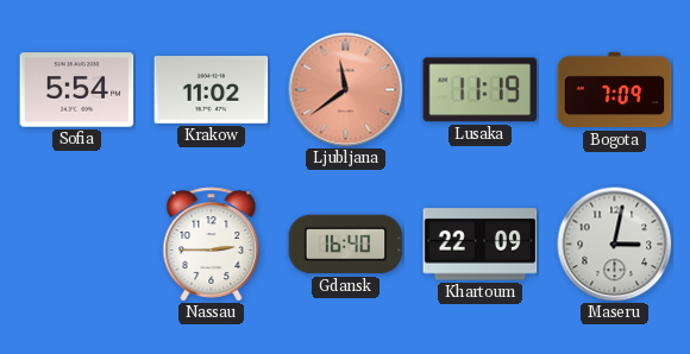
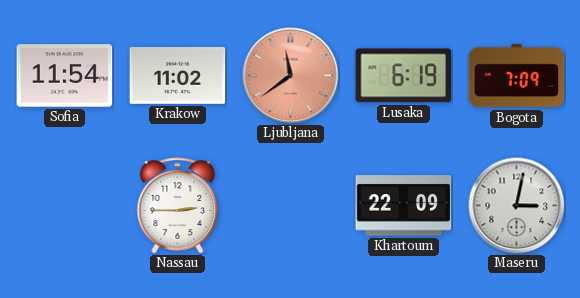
Sofia: 5:54 -> 11:54 (65, 76)
Lusaka: 11:19 -> 6:19 (404, 76)
Gdansk: 16:40 -> none (346, 245)
